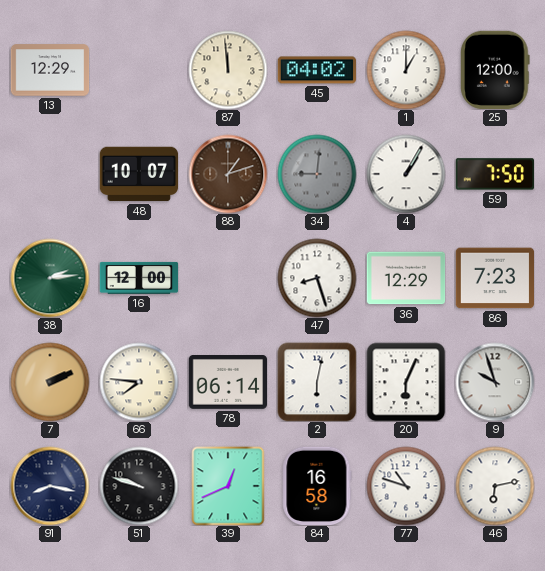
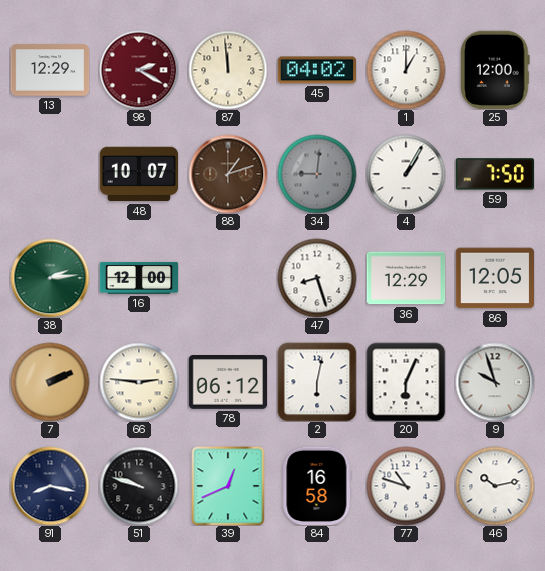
98: none -> 2:20 (139, 70)
86: 7:23 -> 12:05 (494, 278)
66: 7:46 -> 2:46 (139, 382)
78: 06:14 -> 06:12 (227, 383)
46: 6:13 -> 10:13 (495, 486)
